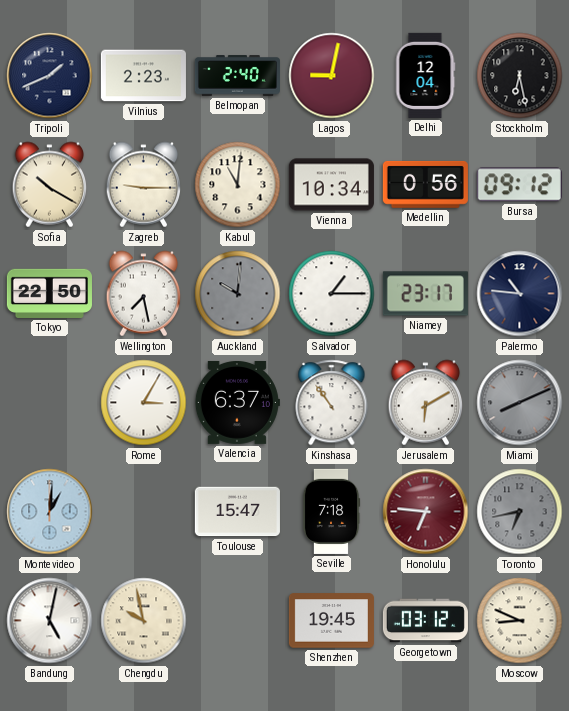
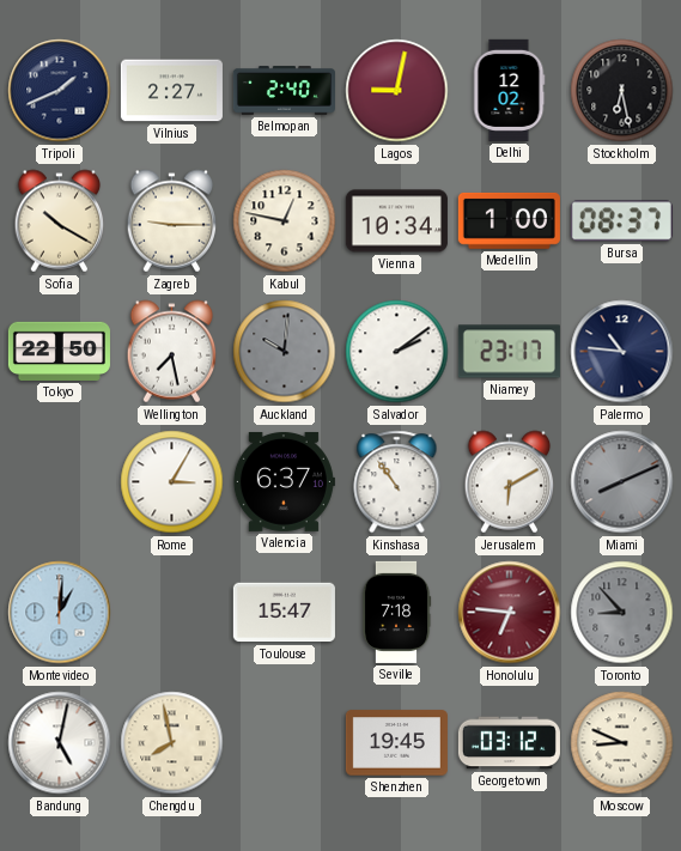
Vilnius: 2:23 -> 2:27 (171, 91)
Delhi: 12:04 -> 12:02 (509, 90)
Kabul: 11:01 -> 12:47 (285, 221)
Medellin: 0:56 -> 1:00 (509, 220)
Bursa: 09:12 -> 08:37 (621, 221)
Salvador: 1:15 -> 2:09 (397, 352)
Toronto: 6:43 -> 8:53 (622, 613)
Chengdu: 9:58 -> 7:58 (172, 743)
